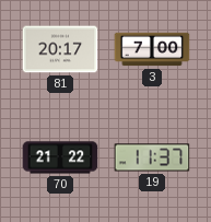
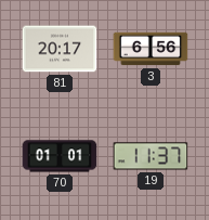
3: 7:00 -> 6:56 (151, 49)
70: 21:22 -> 01:01 (60, 156)
